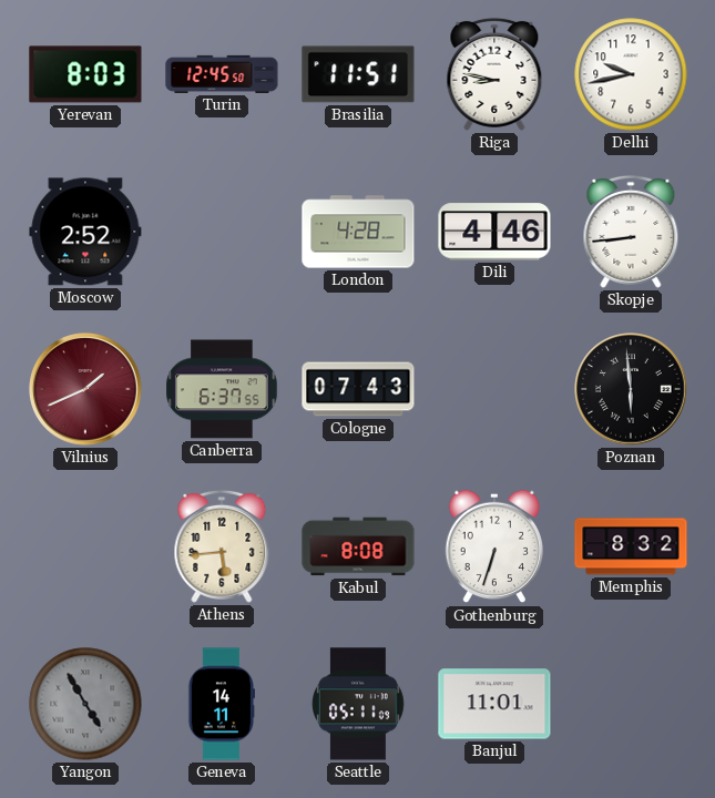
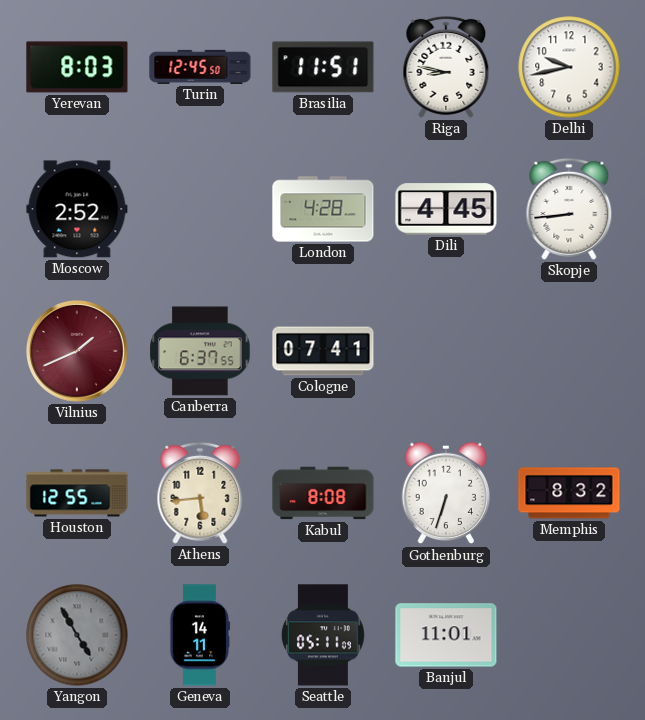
Dili: 4:46 -> 4:45 (446, 209)
Cologne: 07:43 -> 07:41 (323, 351)
Poznan: 5:59 -> none (631, 389)
Houston: none -> 12:55 (77, 493)
